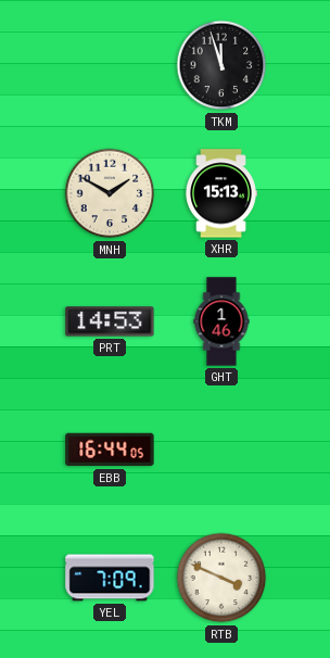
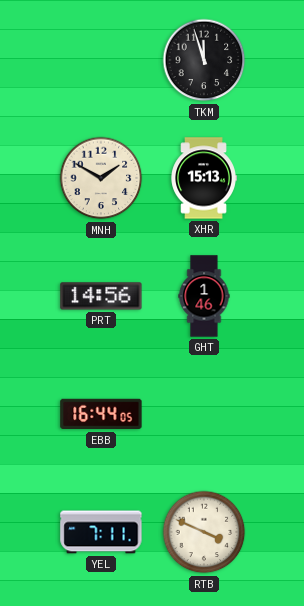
PRT: 14:53 -> 14:56 (101, 296)
YEL: 7:09 -> 7:11 (101, 532)
